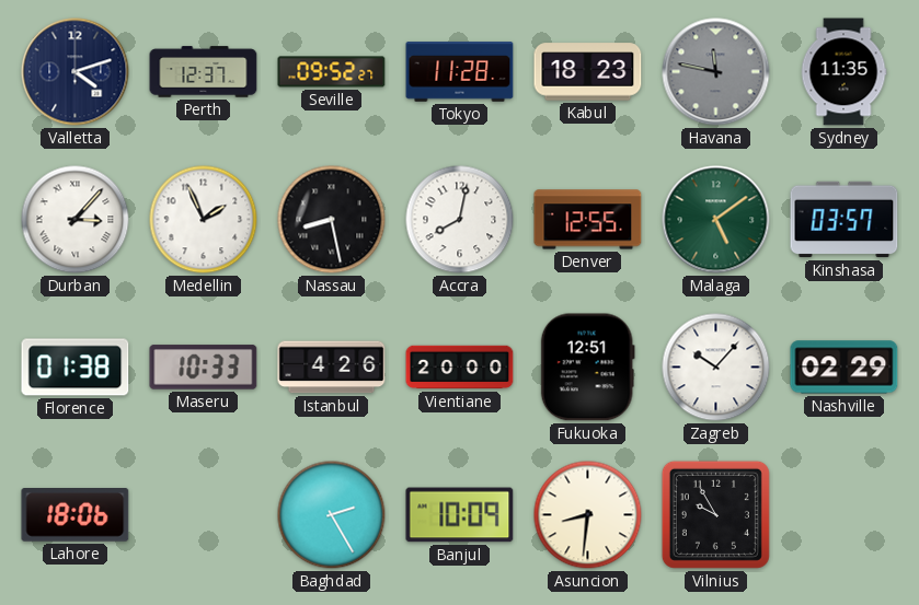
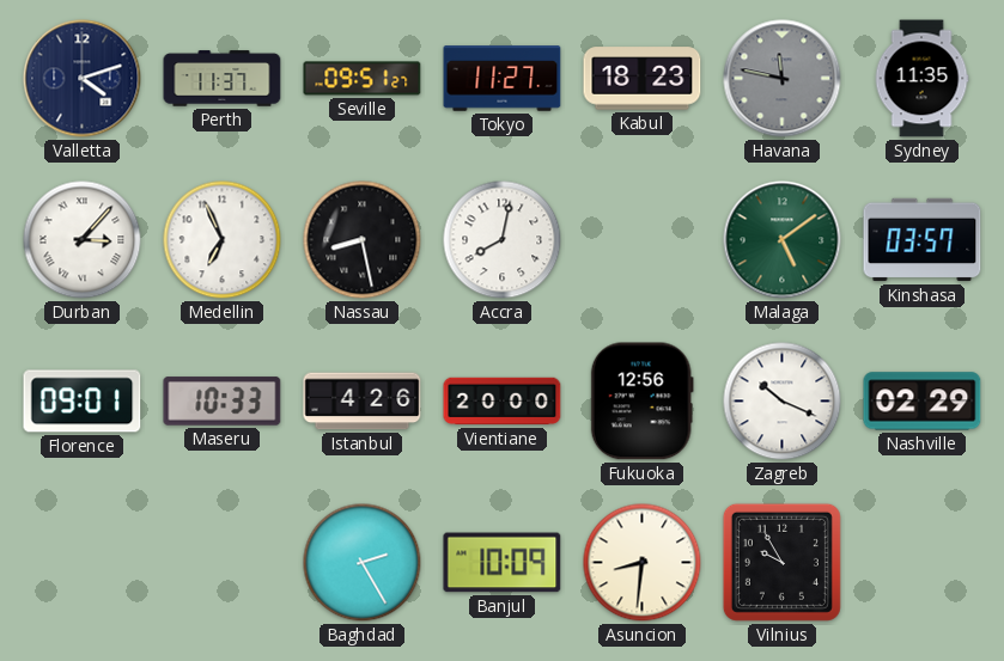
Perth: 12:37 -> 11:37 (223, 79)
Seville: 09:52 -> 09:51 (363, 79)
Tokyo: 11:28 -> 11:27 (503, 79)
Medellin: 1:56 -> 6:56 (223, 240)
Denver: 12:55 -> none (588, 220)
Florence: 01:38 -> 09:01 (83, 402)
Fukuoka: 12:51 -> 12:56 (641, 402)
Zagreb: 10:07 -> 10:19 (783, 402)
Lahore: 18:06 -> none (76, 515)
